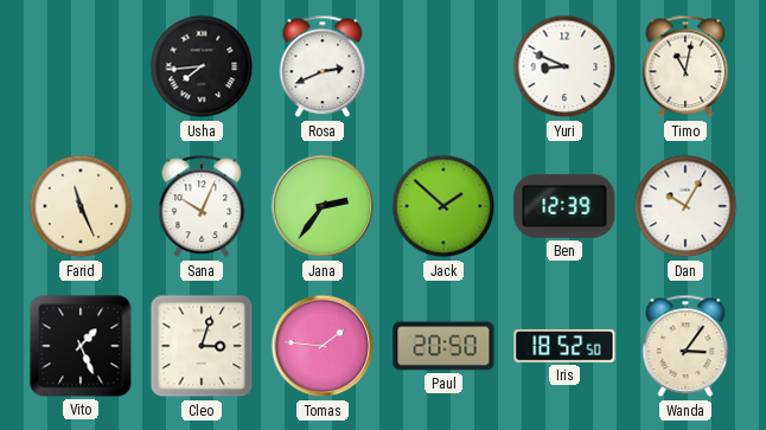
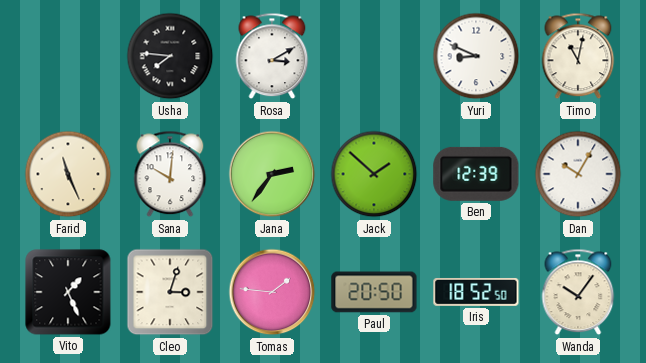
Usha: 7:44 -> 7:46 (170, 56)
Rosa: 2:41 -> 3:10 (272, 56)
Sana: 10:04 -> 10:01 (170, 174)
Wanda: 3:06 -> 10:06 (578, 292)
